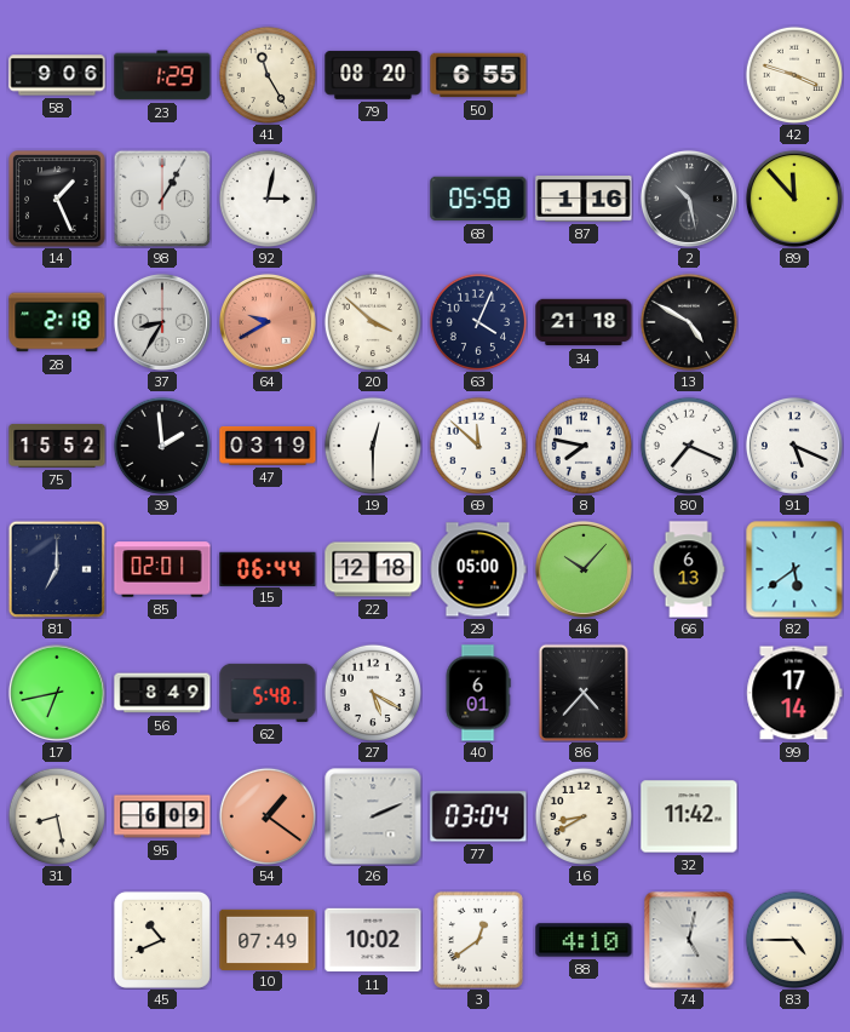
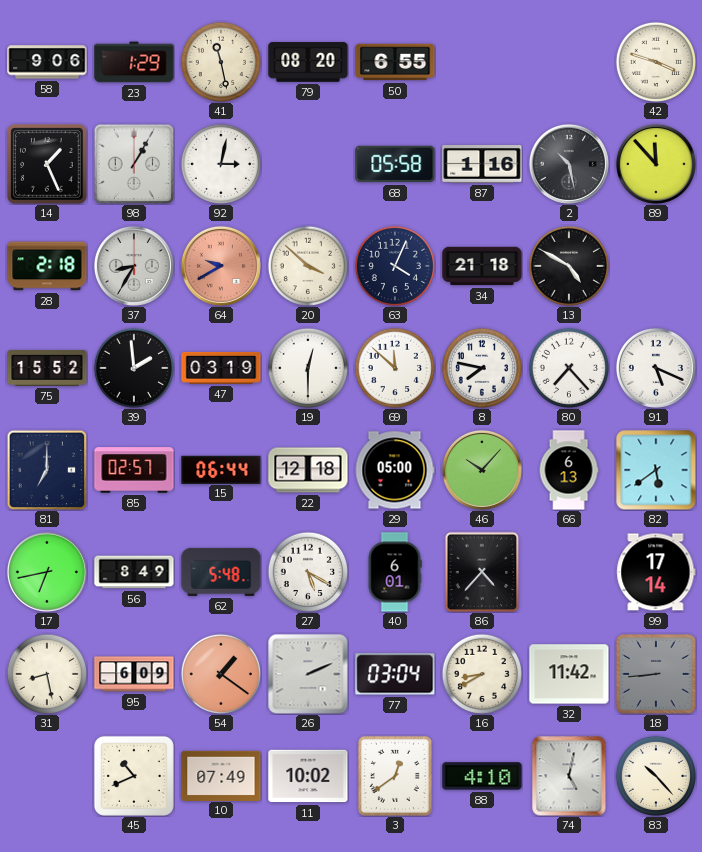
41: 11:25 -> 11:28 (220, 61)
80: 7:19 -> 7:23 (568, 367)
85: 02:01 -> 02:57 (134, 470)
18: none -> 8:44 (656, 674)
83: 4:45 -> 10:23 (655, 775)
